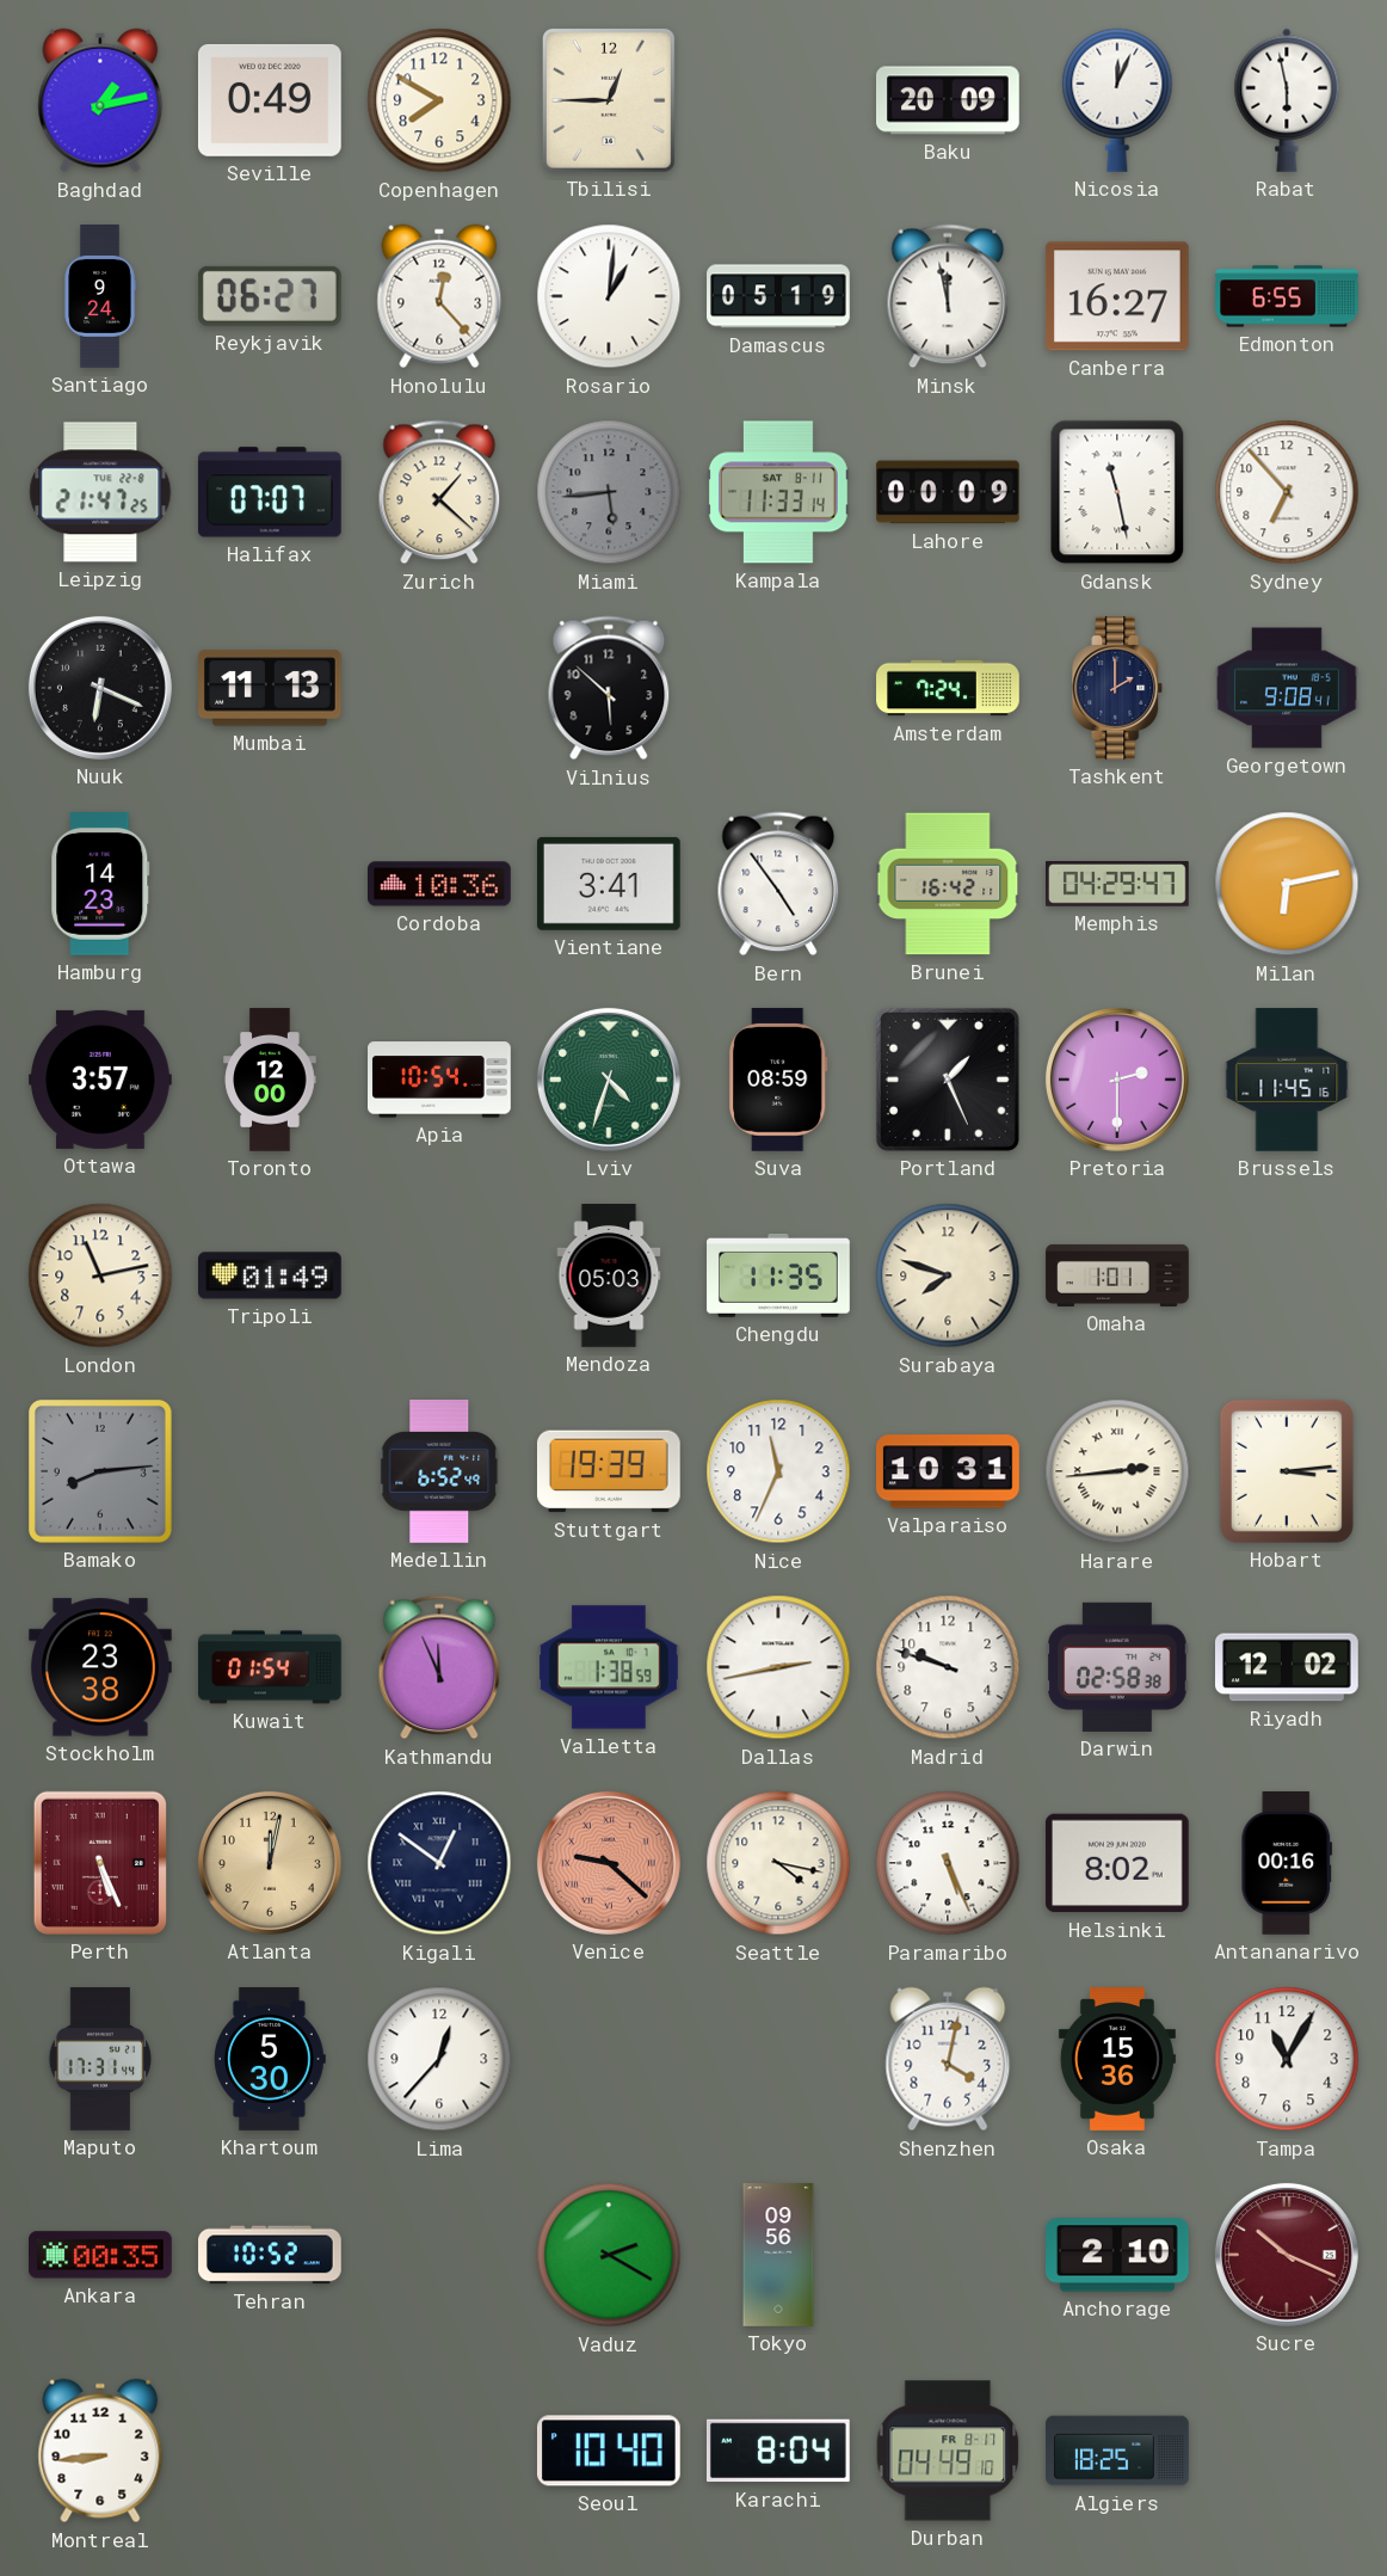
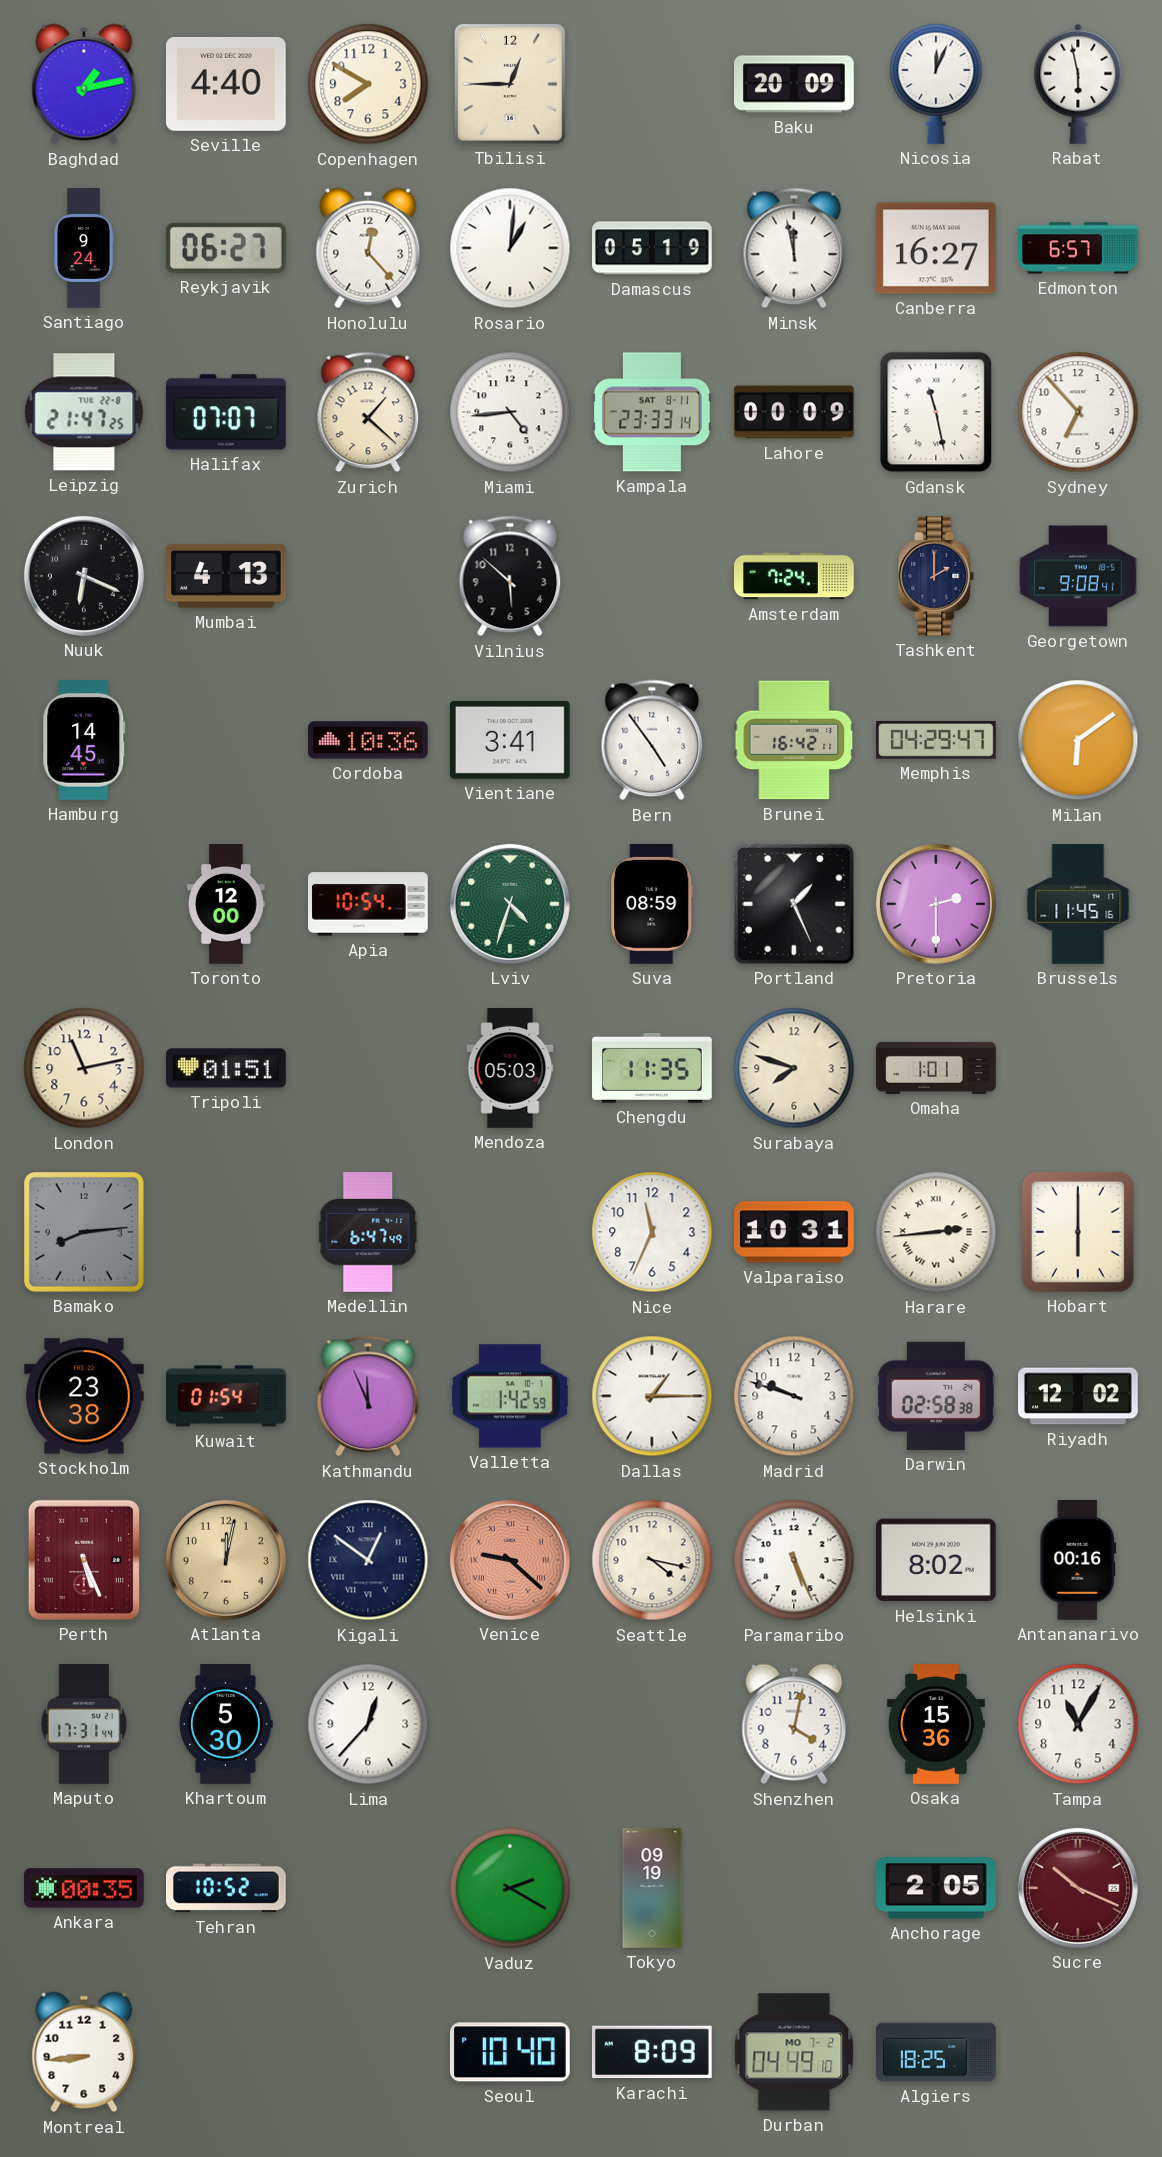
Seville: 0:49 -> 4:40 (226, 84)
Edmonton: 6:55 -> 6:57 (1078, 248)
Miami: 5:44 -> 4:44 (510, 412)
Miami dial: grey -> white (510, 412)
Kampala: 11:33 -> 23:33 (653, 412)
Mumbai: 11:13 -> 4:13 (227, 576)
Hamburg: 14:23 -> 14:45 (84, 741)
Milan: 6:13 -> 6:09 (1078, 740)
Ottawa: 3:57 -> none (101, 1080)
Tripoli: 01:49 -> 01:51 (227, 1068)
Medellin: 6:52 -> 6:47 (368, 1233)
Stuttgart: 19:39 -> none (609, 1471)
Hobart: 3:14 -> 6:00 (1078, 1232)
Valletta: 1:38 -> 1:42 (511, 1396)
Dallas: 2:43 -> 1:15 (652, 1396)
Tokyo: 09:56 -> 09:19 (652, 1888)
Anchorage: 2:10 -> 2:05 (937, 1888)
Karachi: 8:04 -> 8:09 (652, 2052)
Durban date: FR 8-17 -> MO 7-2 (794, 2052)
